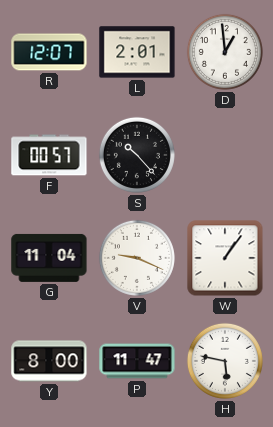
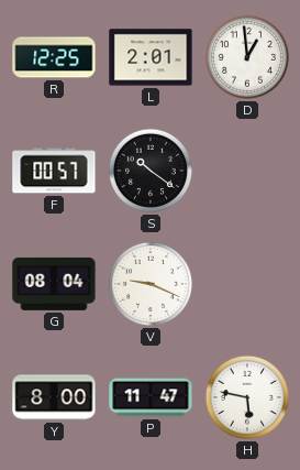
R: 12:07 -> 12:25 (54, 57)
S: 10:23 -> 10:21 (151, 171)
G: 11:04 -> 08:04 (54, 284)
W: 1:06 -> none (225, 258)
